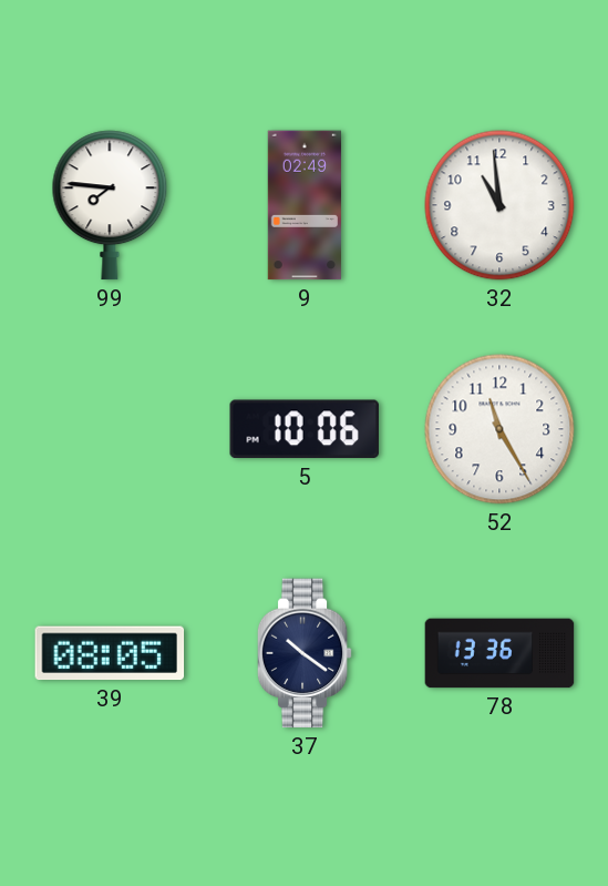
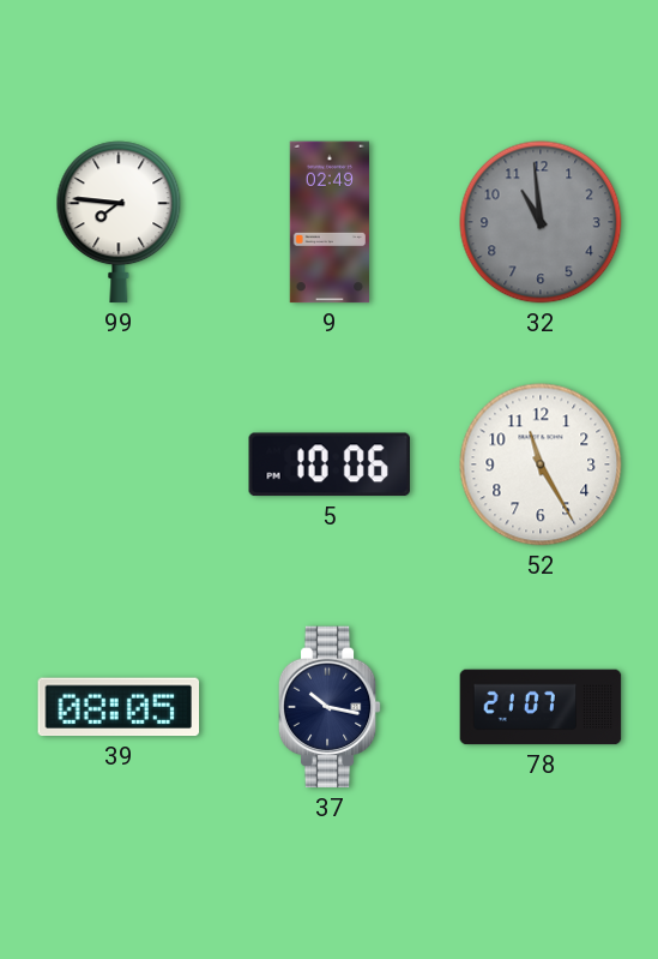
32 dial: white -> grey (541, 222)
37: 10:21 -> 10:17 (330, 707)
78: 13:36 -> 21:07 (541, 707)
